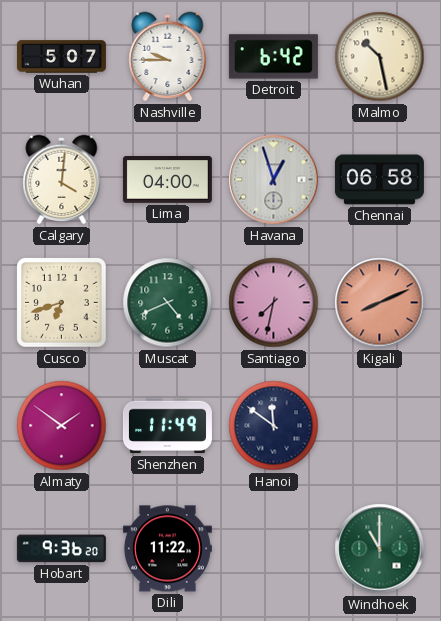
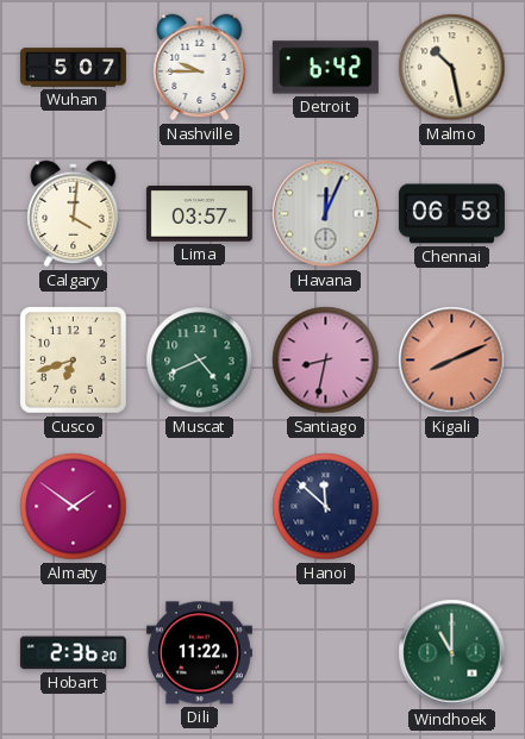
Lima: 04:00 -> 03:57 (199, 214)
Havana: 12:57 -> 12:04 (326, 214)
Santiago: 7:32 -> 8:32 (326, 361)
Shenzhen: 11:49 -> none (167, 426)
Hanoi: 11:51 -> 11:52 (326, 507)
Hobart: 9:36 -> 2:36 (73, 653)
